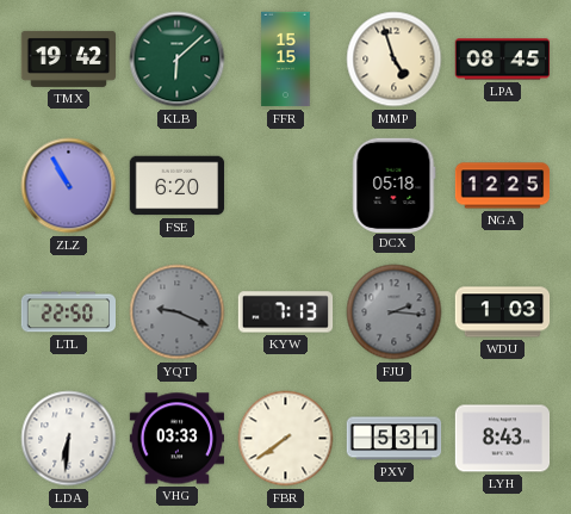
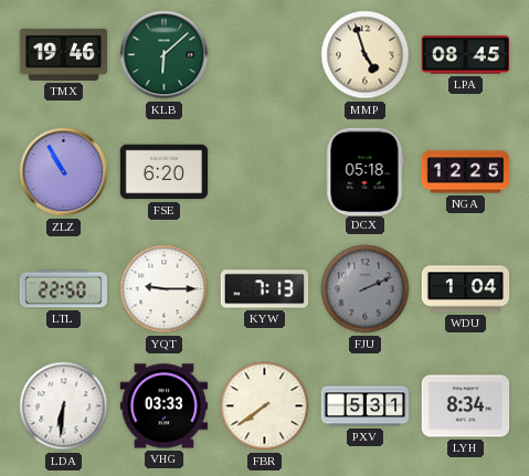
TMX: 19:42 -> 19:46 (64, 54)
FFR: 15:15 -> none (286, 60)
YQT: 9:19 -> 9:15 (165, 289)
YQT dial: grey -> white (165, 289)
FJU: 2:16 -> 2:11 (366, 289)
WDU: 1:03 -> 1:04 (466, 289)
LYH: 8:43 -> 8:34 (466, 406)
